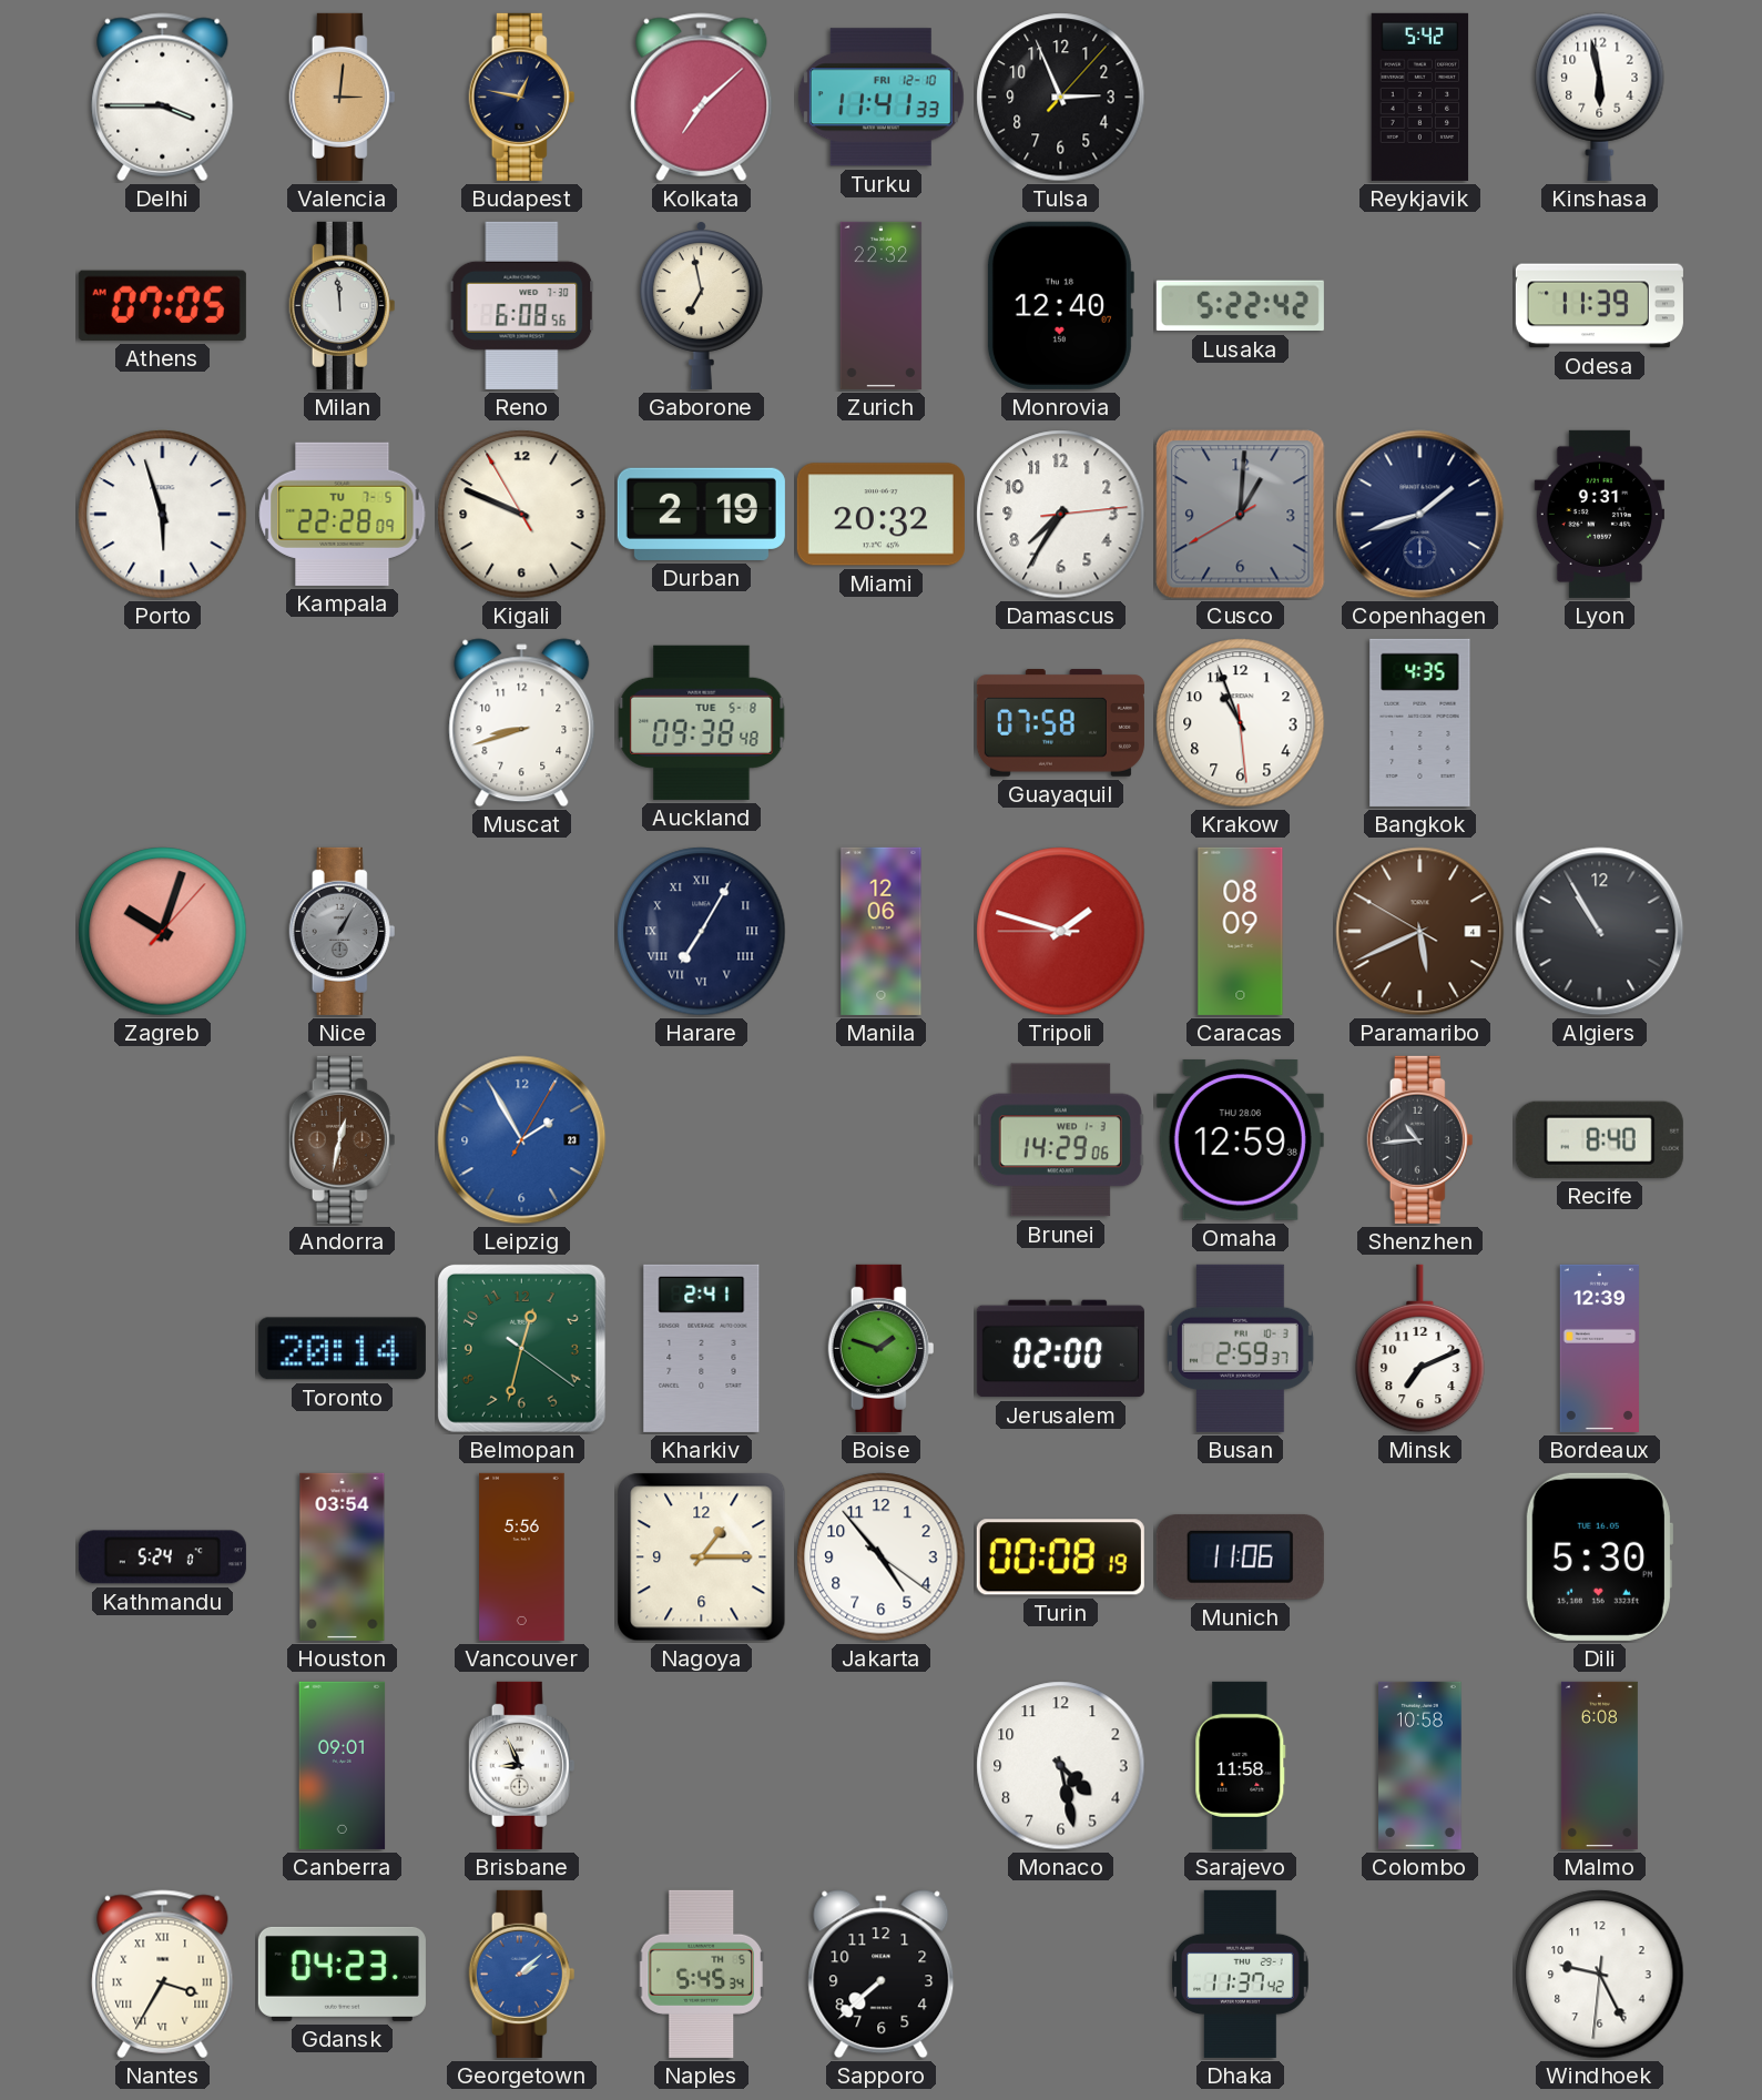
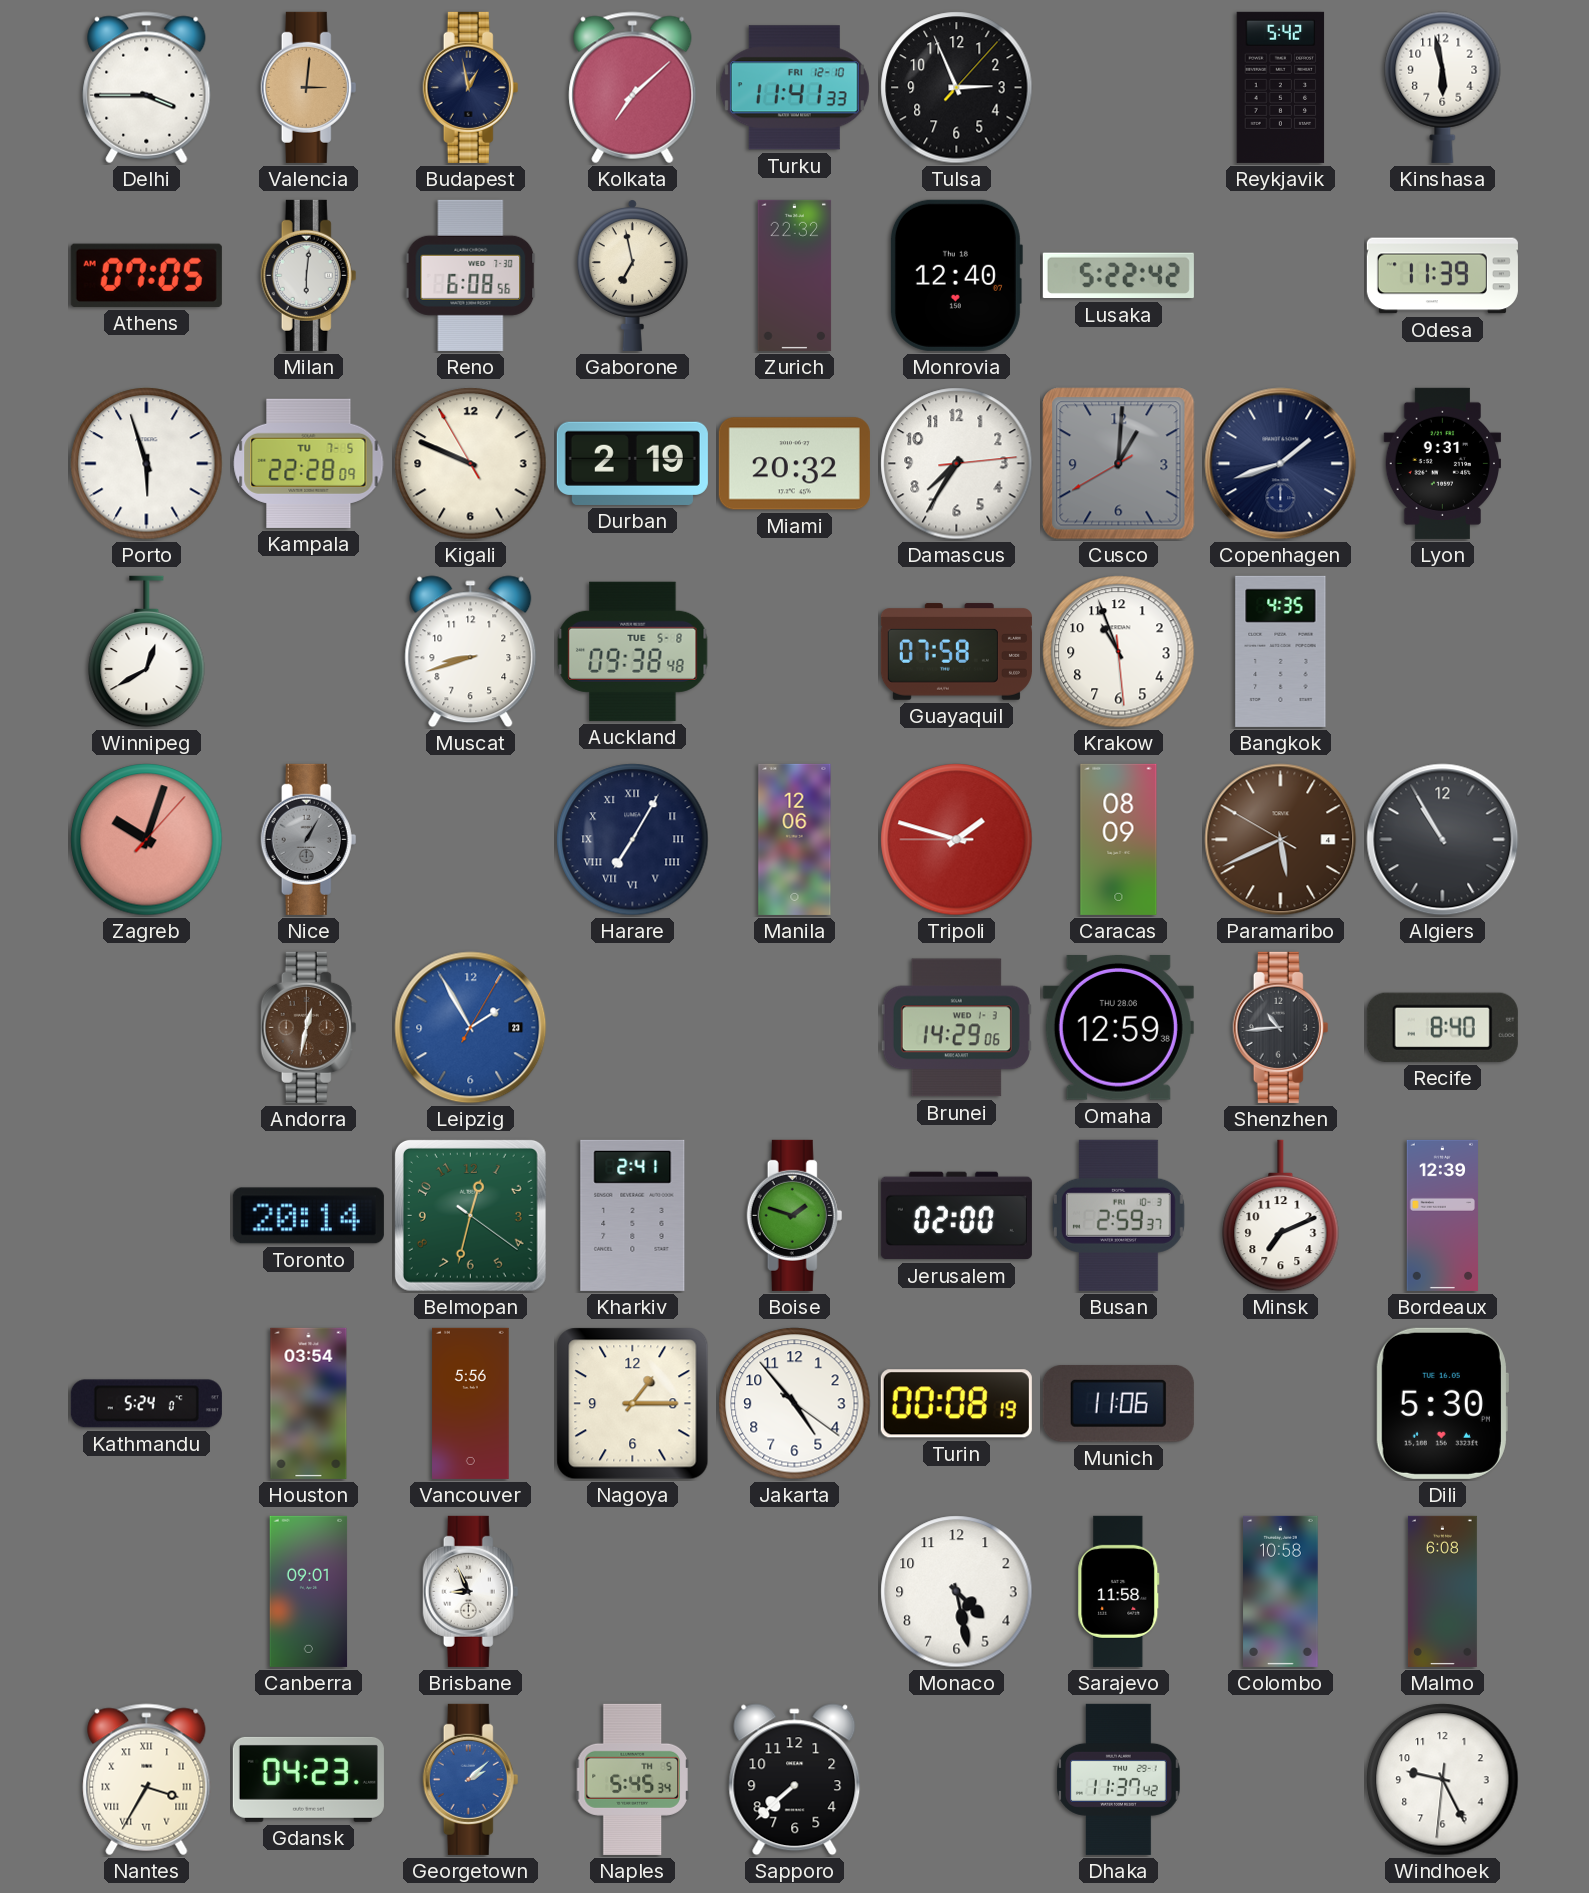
Budapest: 12:47 -> 12:58 (471, 87)
Milan: 11:59 -> 6:01 (309, 275)
Winnipeg: none -> 12:40 (147, 652)
